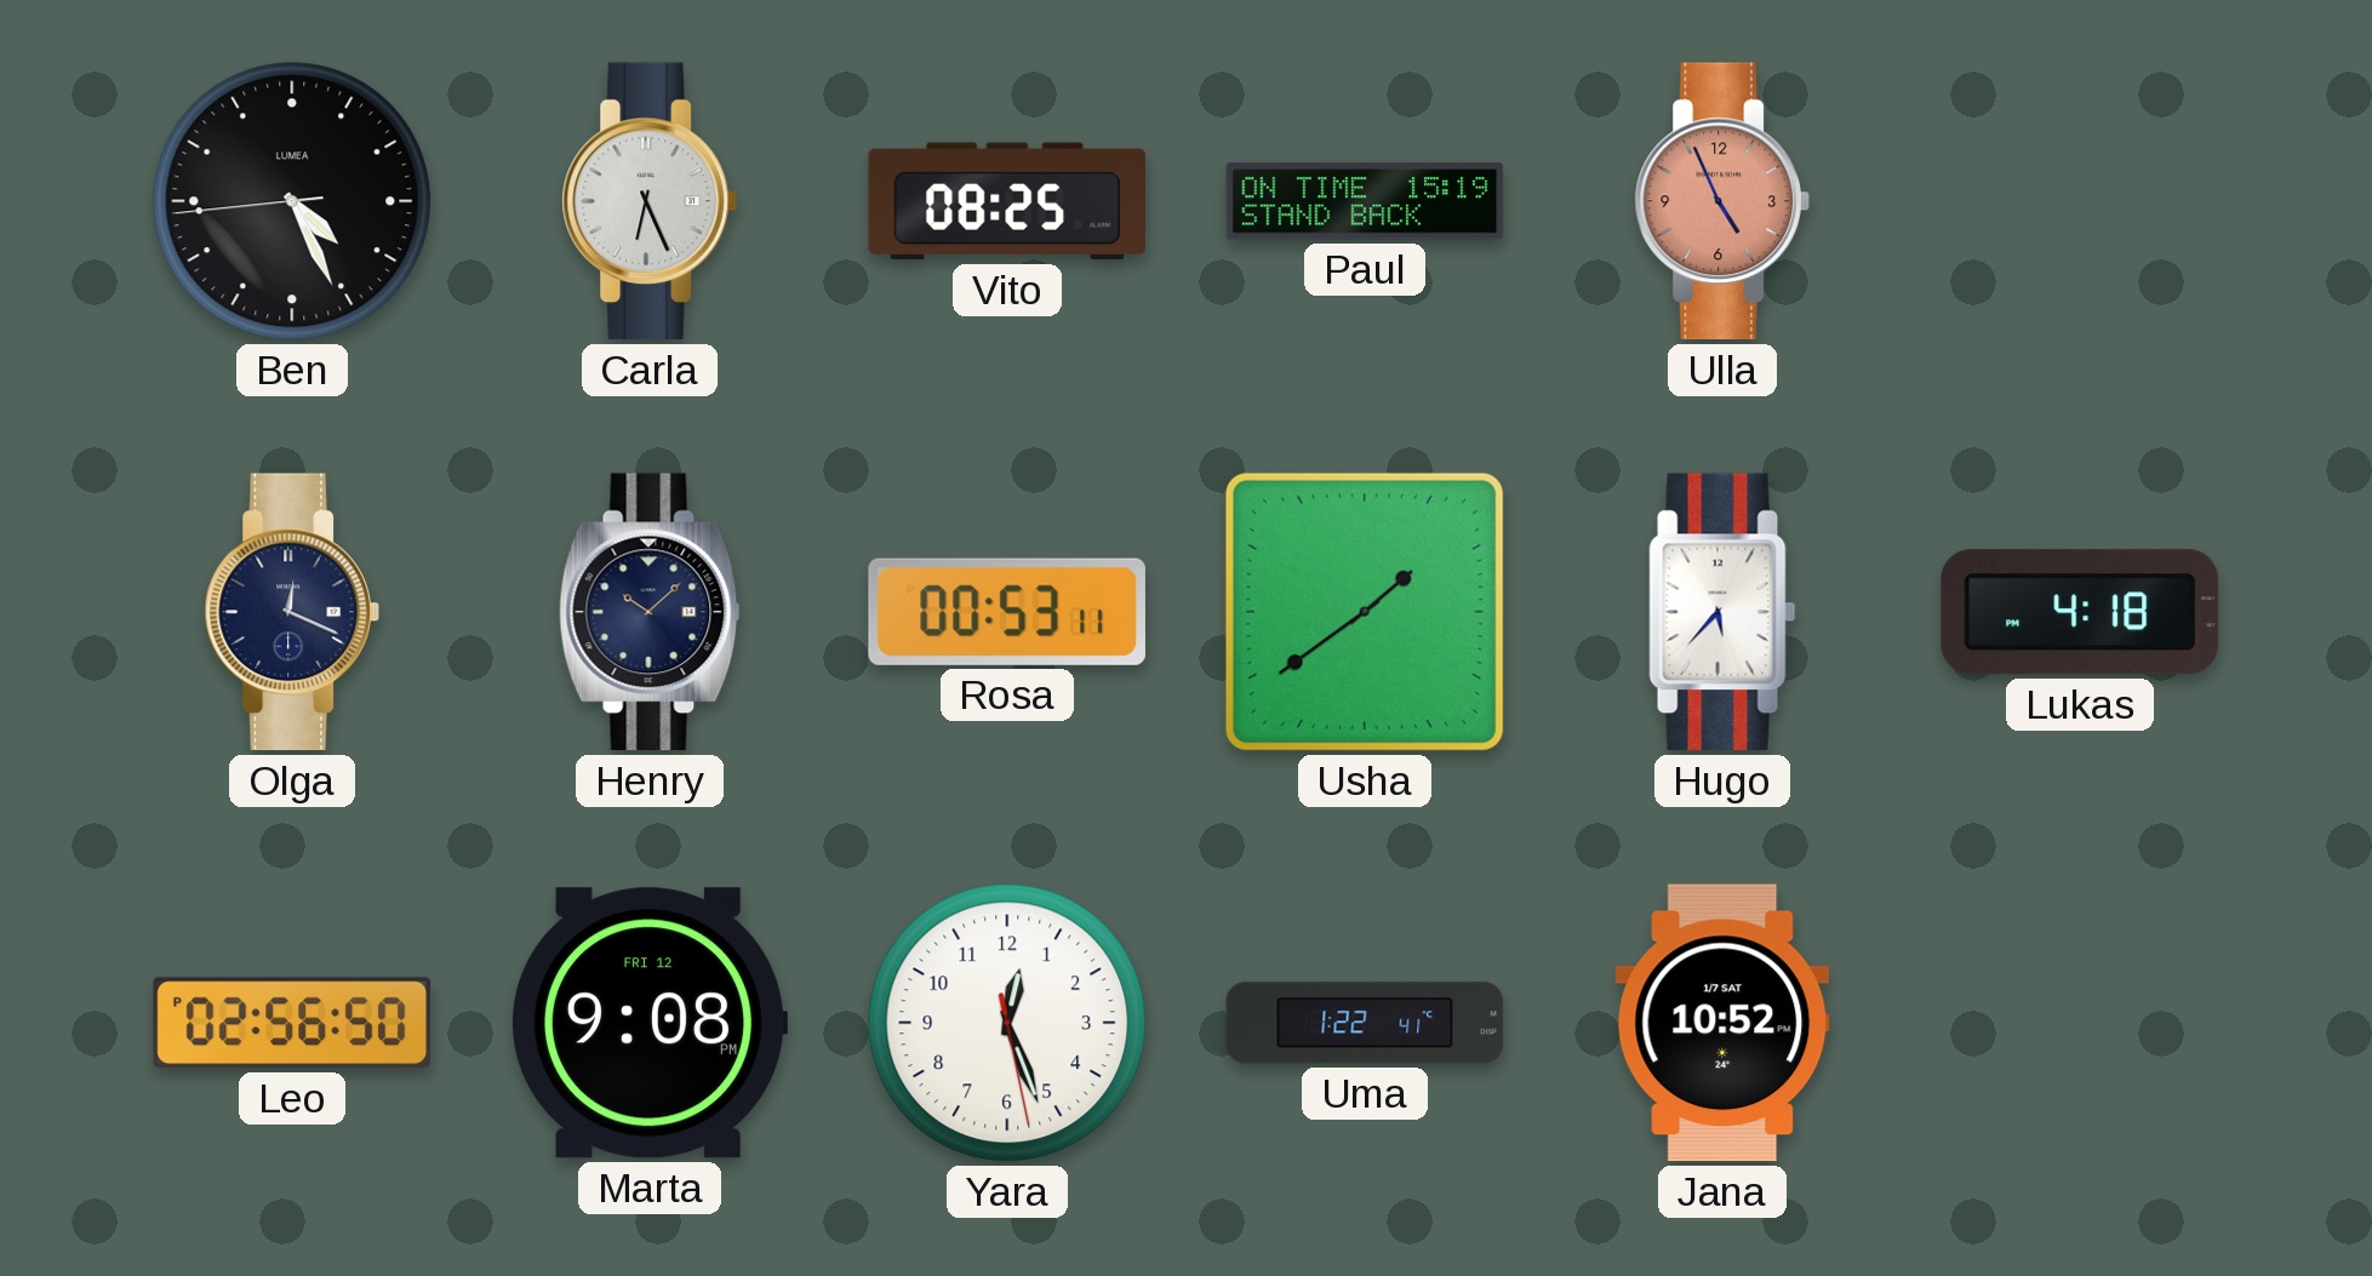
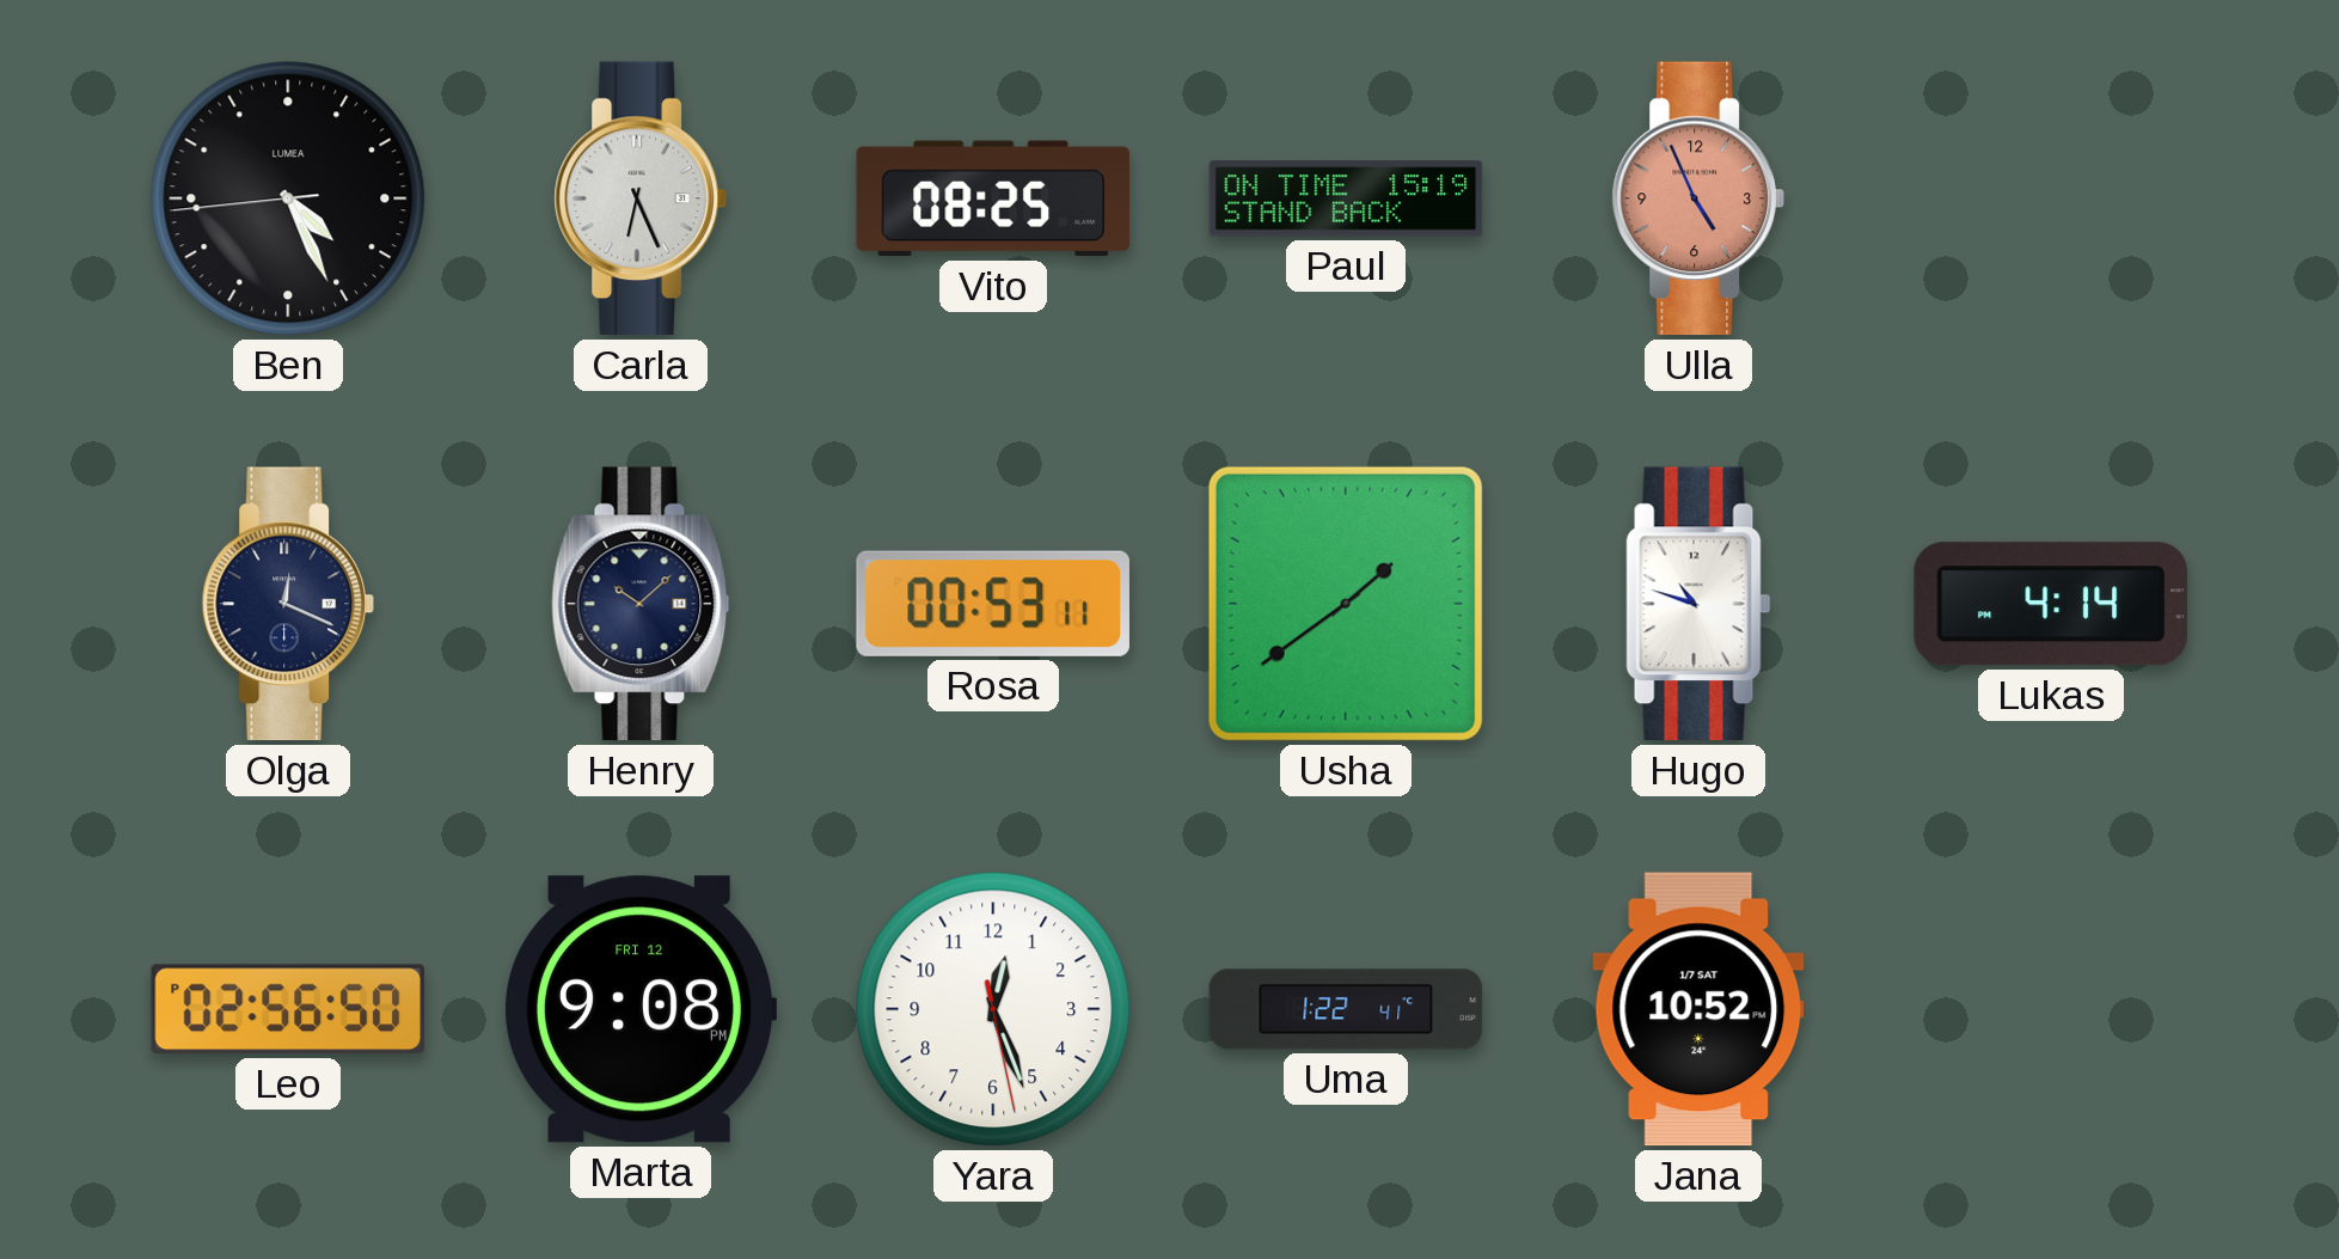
Hugo: 5:37 -> 10:48 (1698, 604)
Lukas: 4:18 -> 4:14 (2051, 604)
